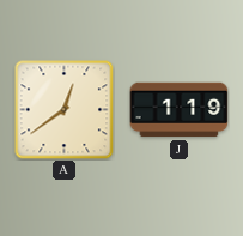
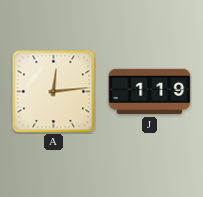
A: 12:39 -> 12:14 (54, 92)
